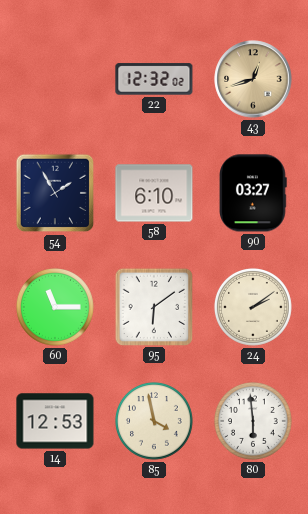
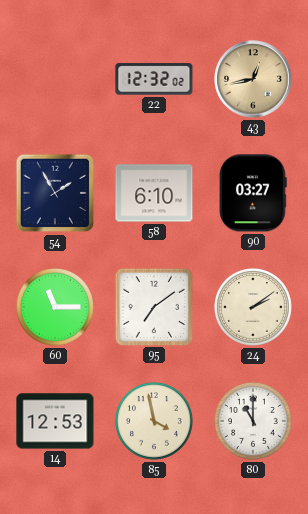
43: 12:42 -> 12:43 (253, 79)
95: 6:09 -> 7:09 (153, 306)
80: 5:59 -> 11:00 (253, 421)
